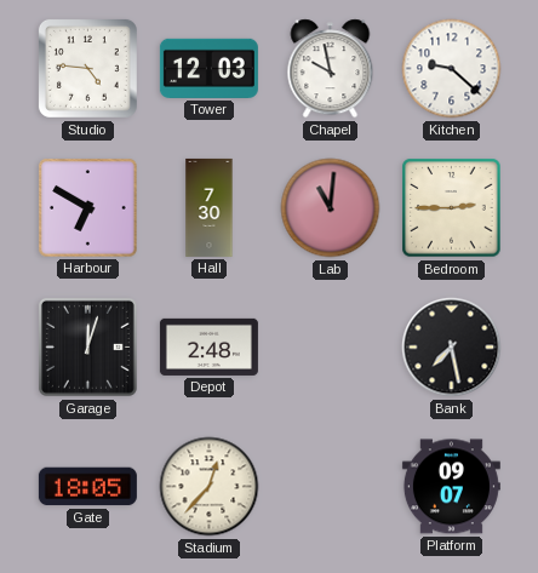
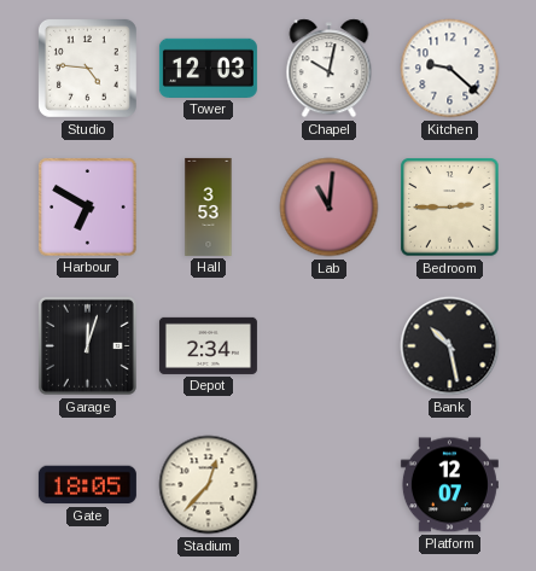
Chapel: 9:58 -> 10:02 (330, 69)
Hall: 7:30 -> 3:53 (209, 206)
Depot: 2:48 -> 2:34 (208, 345)
Bank: 7:28 -> 10:28 (450, 346)
Platform: 09:07 -> 12:07 (449, 485)
